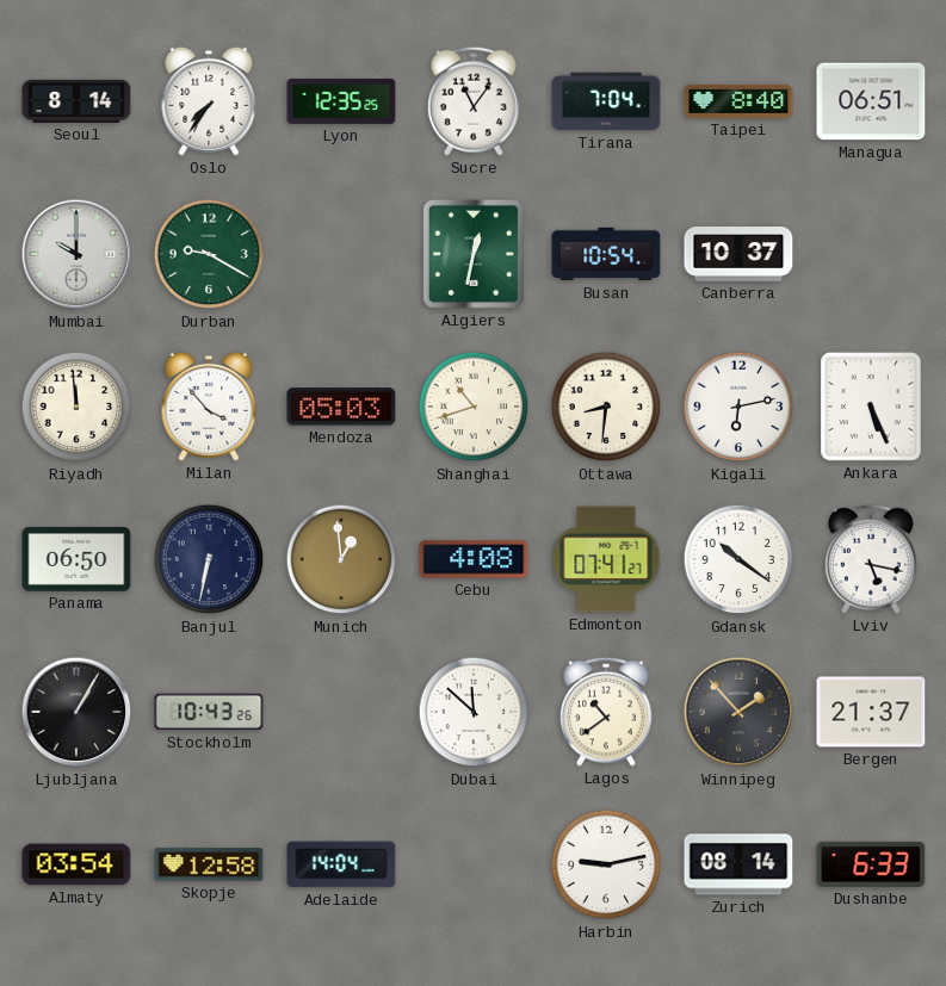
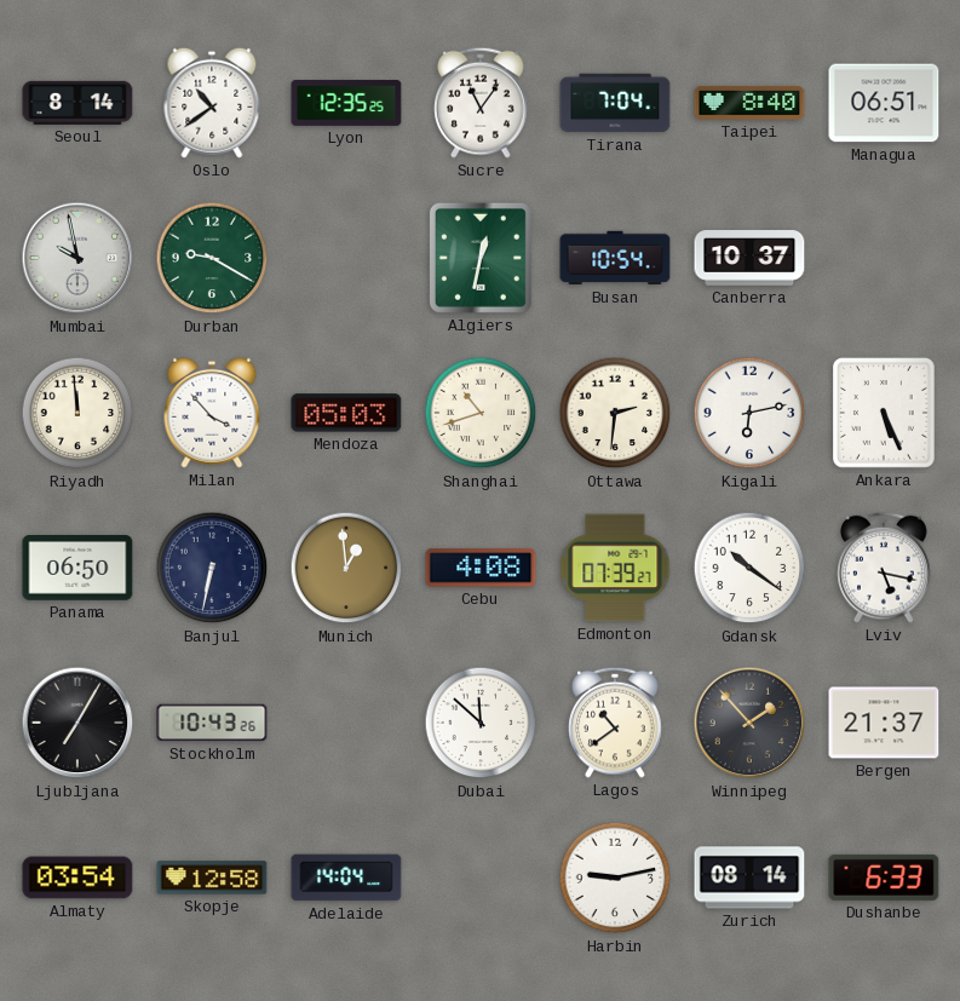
Oslo: 7:36 -> 10:39 (212, 103)
Mumbai: 10:00 -> 9:58 (77, 258)
Ottawa: 8:31 -> 2:31 (615, 413)
Edmonton: 07:41 -> 07:39 (615, 568)
Ljubljana: 1:05 -> 7:05 (77, 723)
